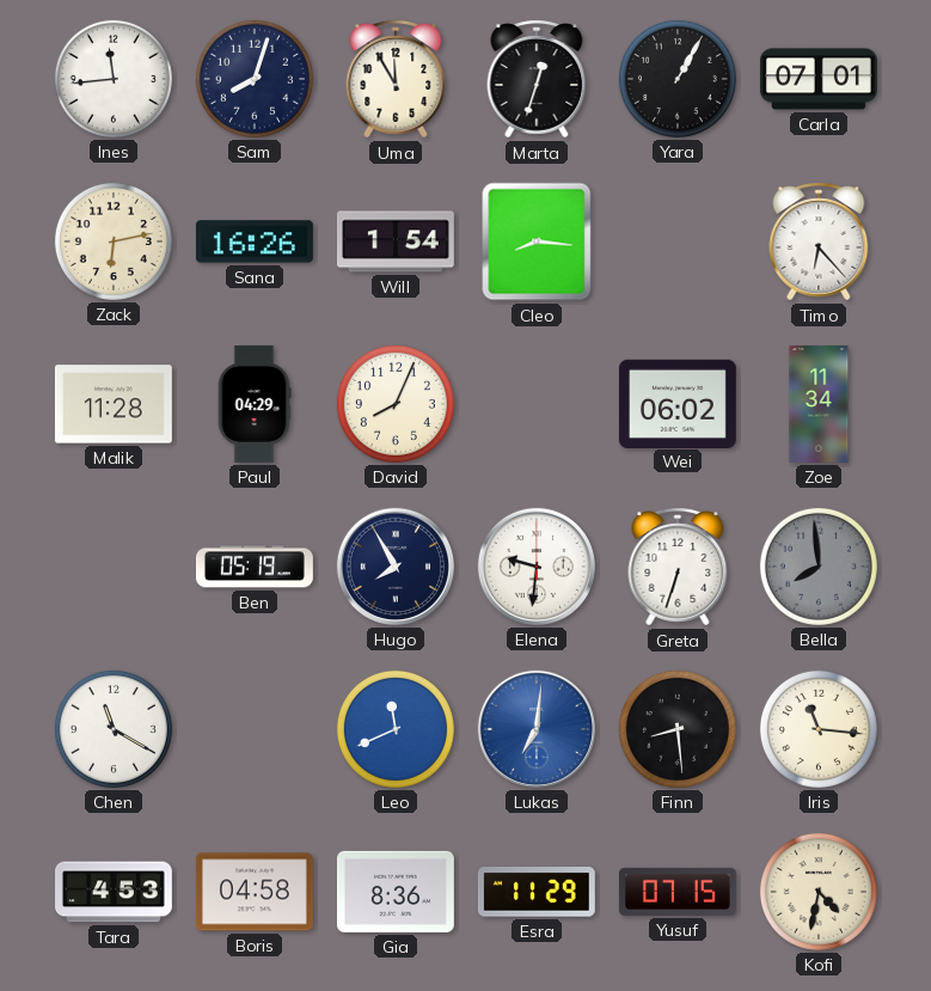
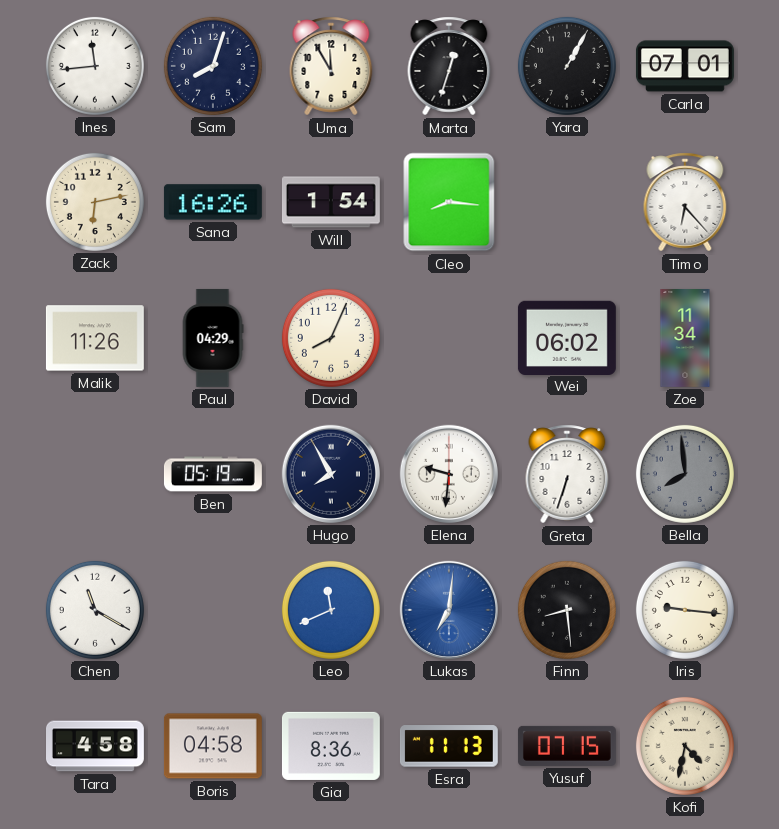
Malik: 11:28 -> 11:26 (95, 338)
Iris: 11:16 -> 9:16 (685, 610)
Tara: 4:53 -> 4:58 (96, 746)
Esra: 11:29 -> 11:13 (449, 746)
